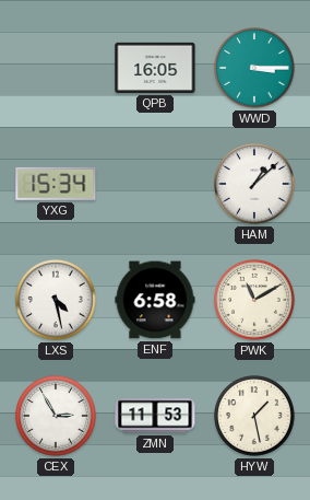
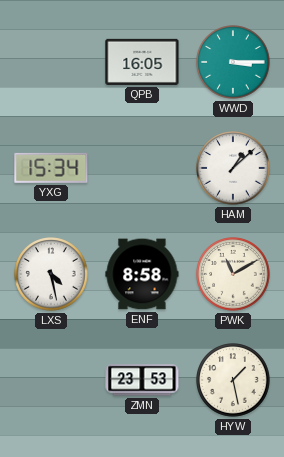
ENF: 6:58 -> 8:58 (142, 274)
CEX: 2:55 -> none (56, 416)
ZMN: 11:53 -> 23:53 (142, 380)
